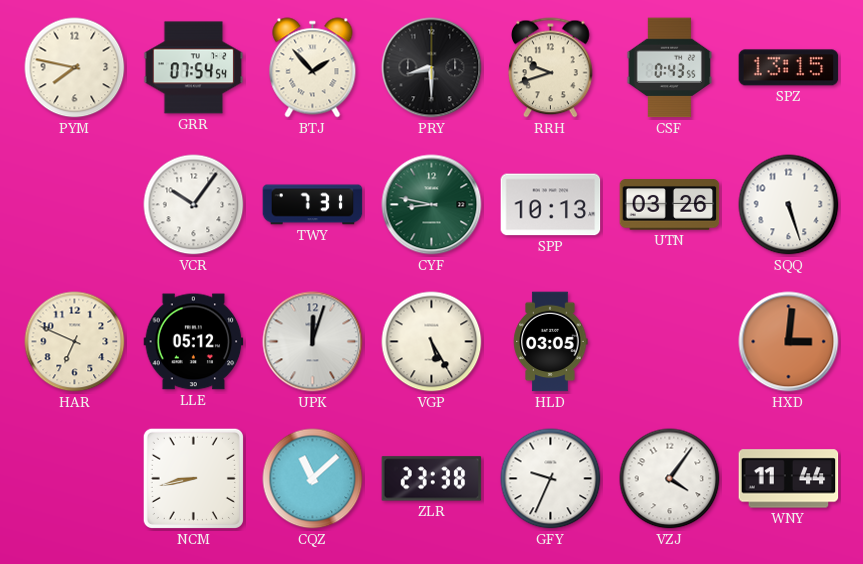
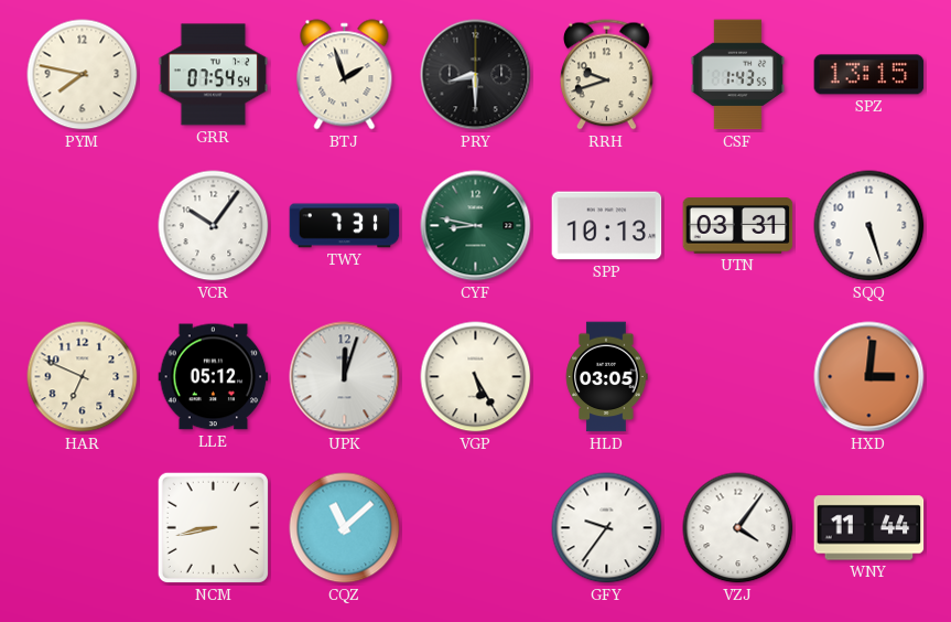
BTJ: 1:53 -> 1:57 (345, 75)
CSF: 0:43 -> 1:43 (738, 75)
UTN: 03:26 -> 03:31 (738, 226)
ZLR: 23:38 -> none (432, 479)
GFY: 9:34 -> 9:36 (607, 528)
